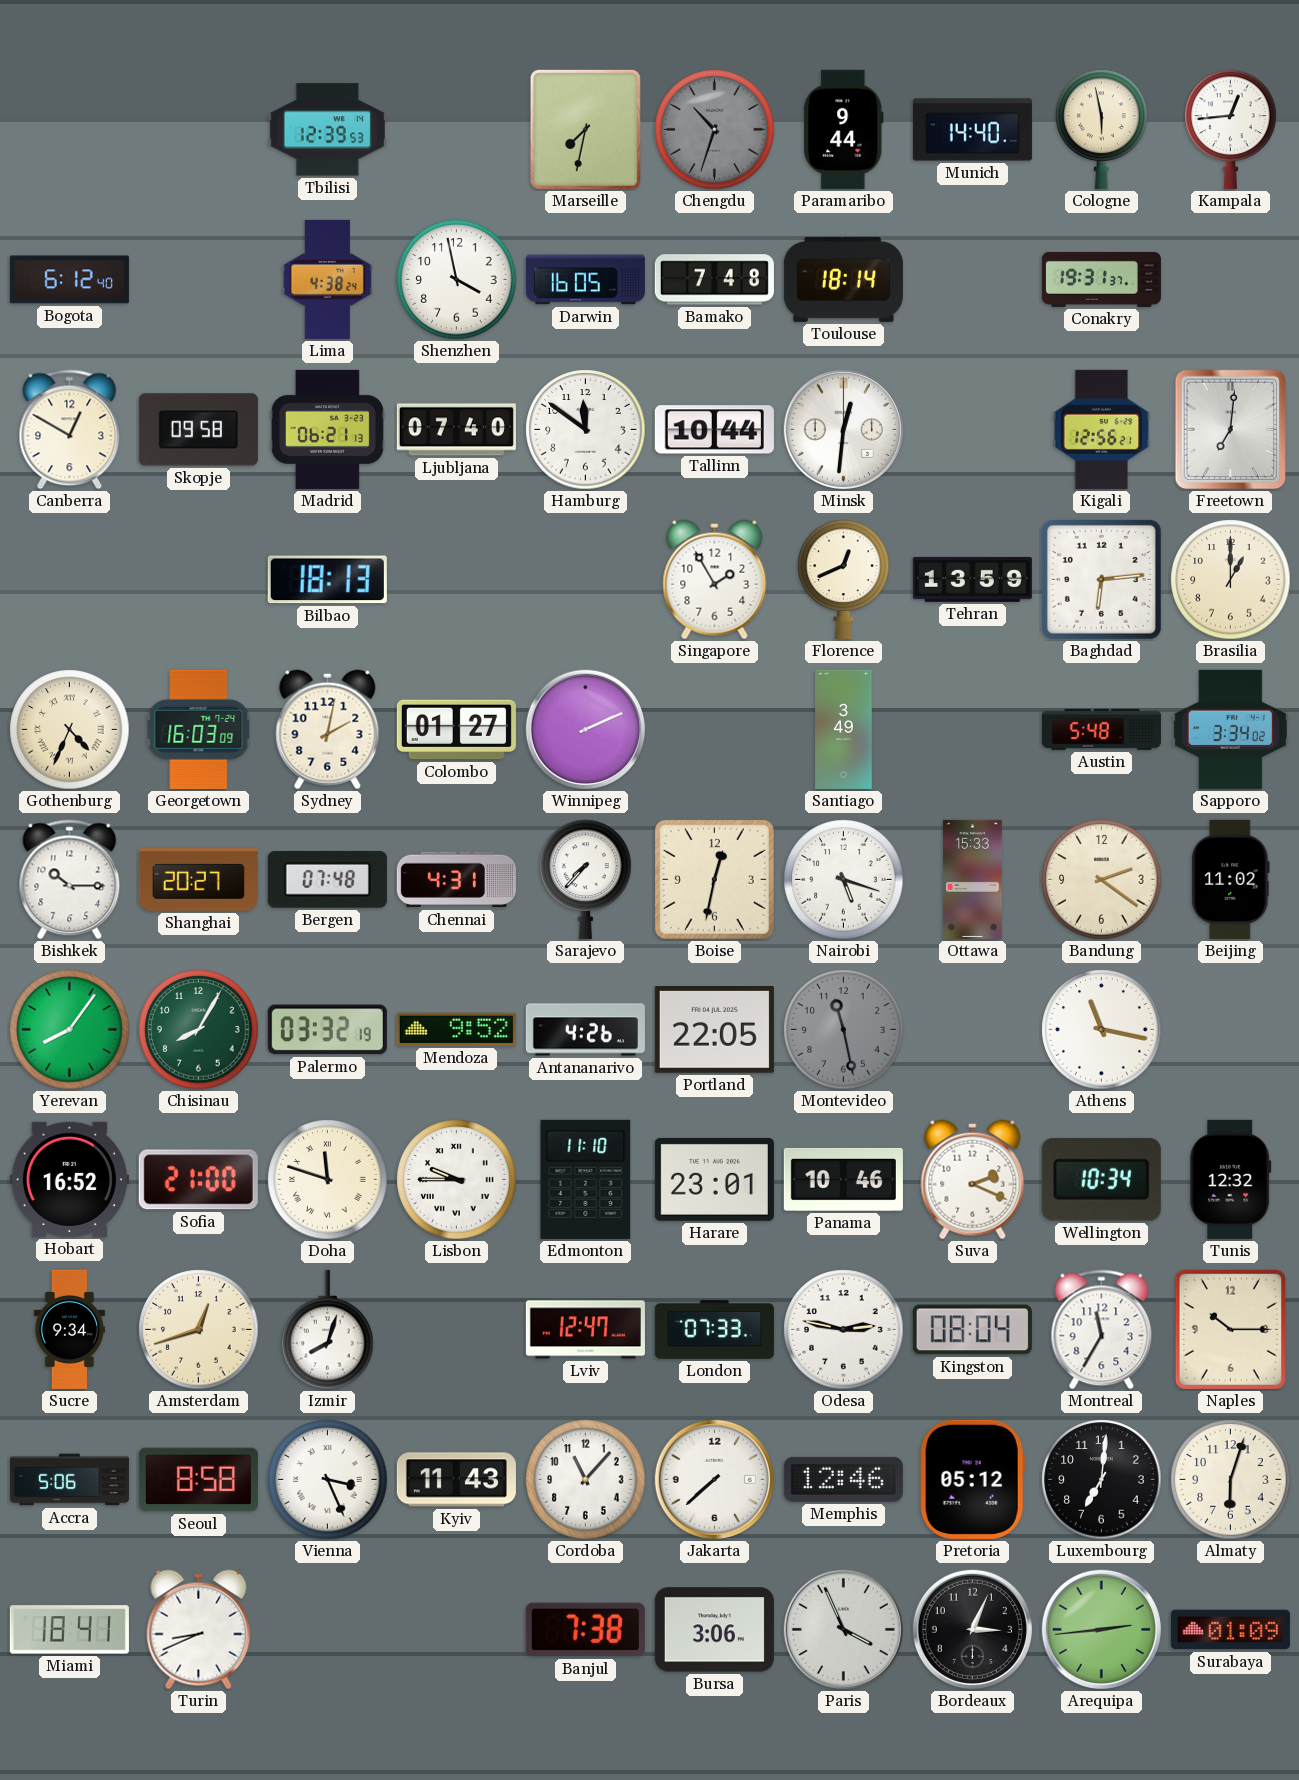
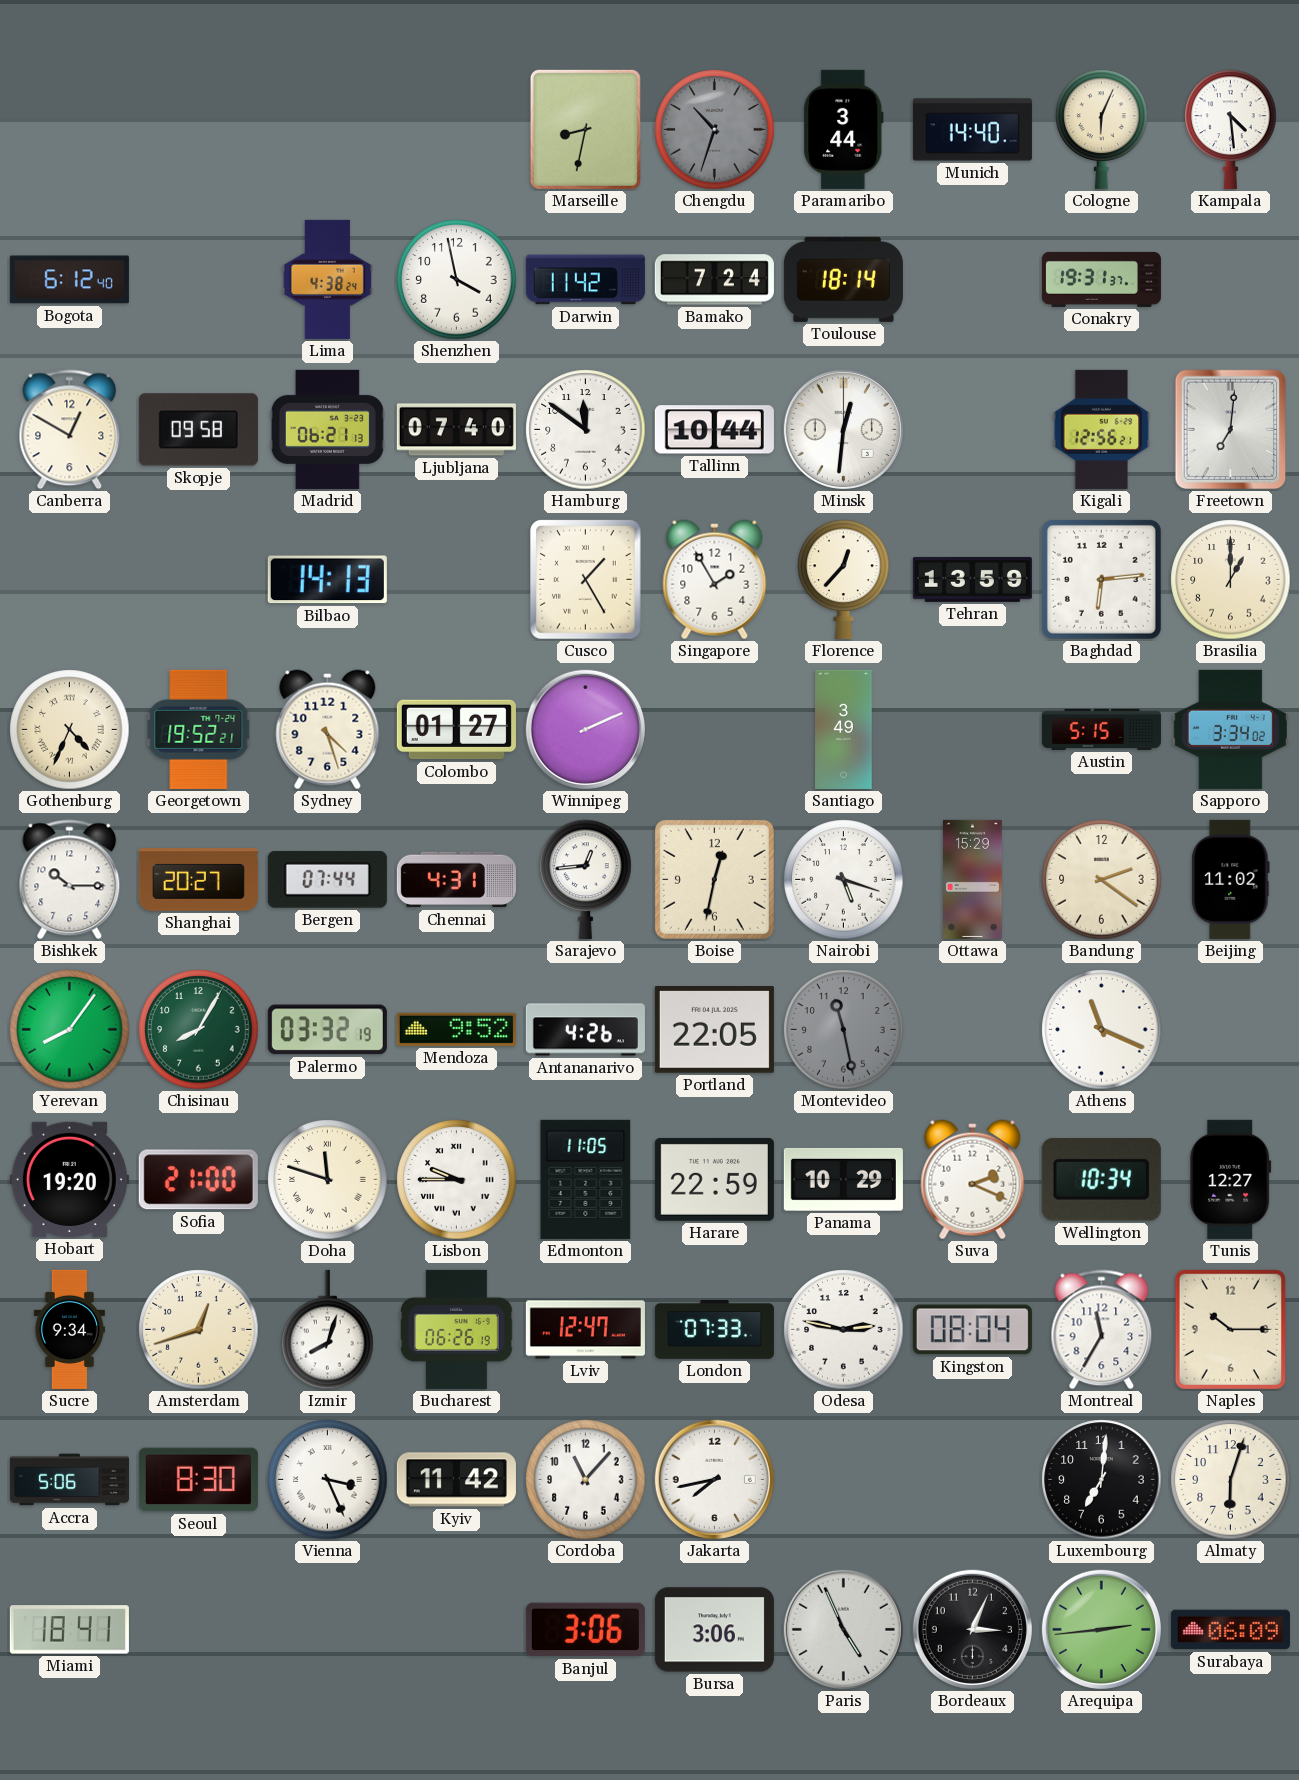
Tbilisi: 12:39 -> none (327, 130)
Marseille: 7:32 -> 8:32 (585, 129)
Paramaribo: 9:44 -> 3:44 (844, 129)
Cologne: 5:58 -> 6:04 (1102, 129)
Kampala: 12:44 -> 4:29 (1231, 129)
Darwin: 16:05 -> 11:42 (585, 280)
Bamako: 7:48 -> 7:24 (714, 280)
Bilbao: 18:13 -> 14:13 (327, 580)
Cusco: none -> 1:25 (586, 580)
Florence: 12:41 -> 12:37 (844, 579)
Georgetown: 16:03 -> 19:52 (199, 729)
Sydney: 2:02 -> 4:27 (328, 730)
Austin: 5:48 -> 5:15 (1101, 729)
Bergen: 07:48 -> 07:44 (327, 879)
Sarajevo: 7:37 -> 12:44 (586, 879)
Ottawa: 15:33 -> 15:29 (973, 879)
Athens: 11:17 -> 11:19 (1102, 1030)
Hobart: 16:52 -> 19:20 (69, 1179)
Edmonton: 11:10 -> 11:05 (586, 1179)
Harare: 23:01 -> 22:59 (714, 1179)
Panama: 10:46 -> 10:29 (843, 1179)
Tunis: 12:32 -> 12:27 (1231, 1179)
Bucharest: none -> 06:26 (457, 1329)
Seoul: 8:58 -> 8:30 (198, 1480)
Kyiv: 11:43 -> 11:42 (456, 1480)
Jakarta: 7:38 -> 7:43 (714, 1479)
Memphis: 12:46 -> none (843, 1479)
Pretoria: 05:12 -> none (972, 1479)
Turin: 8:41 -> none (199, 1630)
Banjul: 7:38 -> 3:06 (585, 1630)
Paris: 3:56 -> 4:56 (843, 1629)
Surabaya: 01:09 -> 06:09 (1230, 1630)
